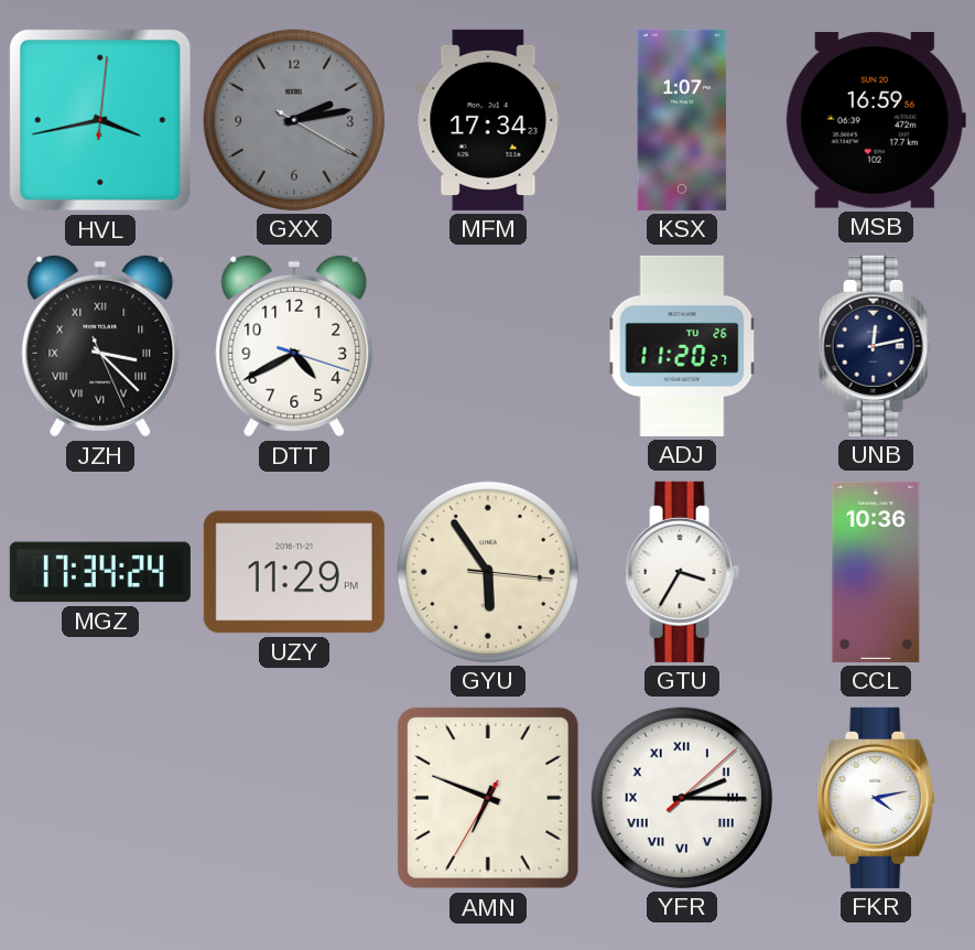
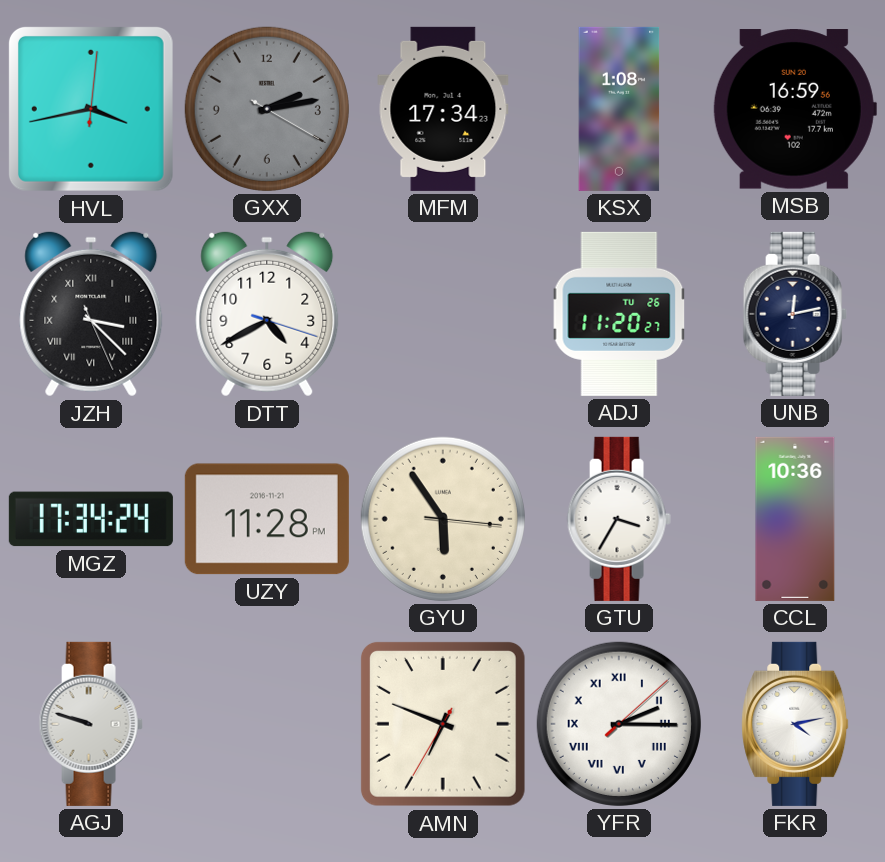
KSX: 1:07 -> 1:08 (619, 109)
UZY: 11:29 -> 11:28 (267, 519)
AGJ: none -> 9:48 (91, 724)
